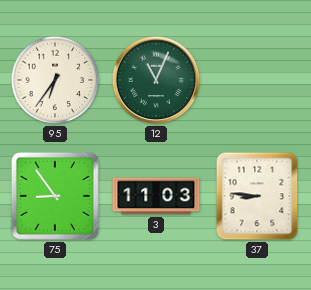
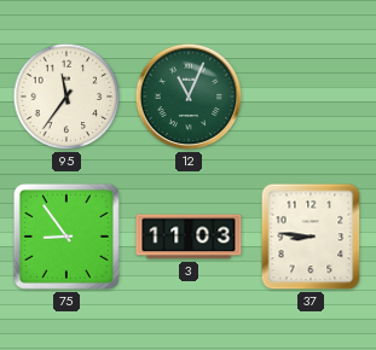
95: 6:36 -> 11:36 (66, 97)
